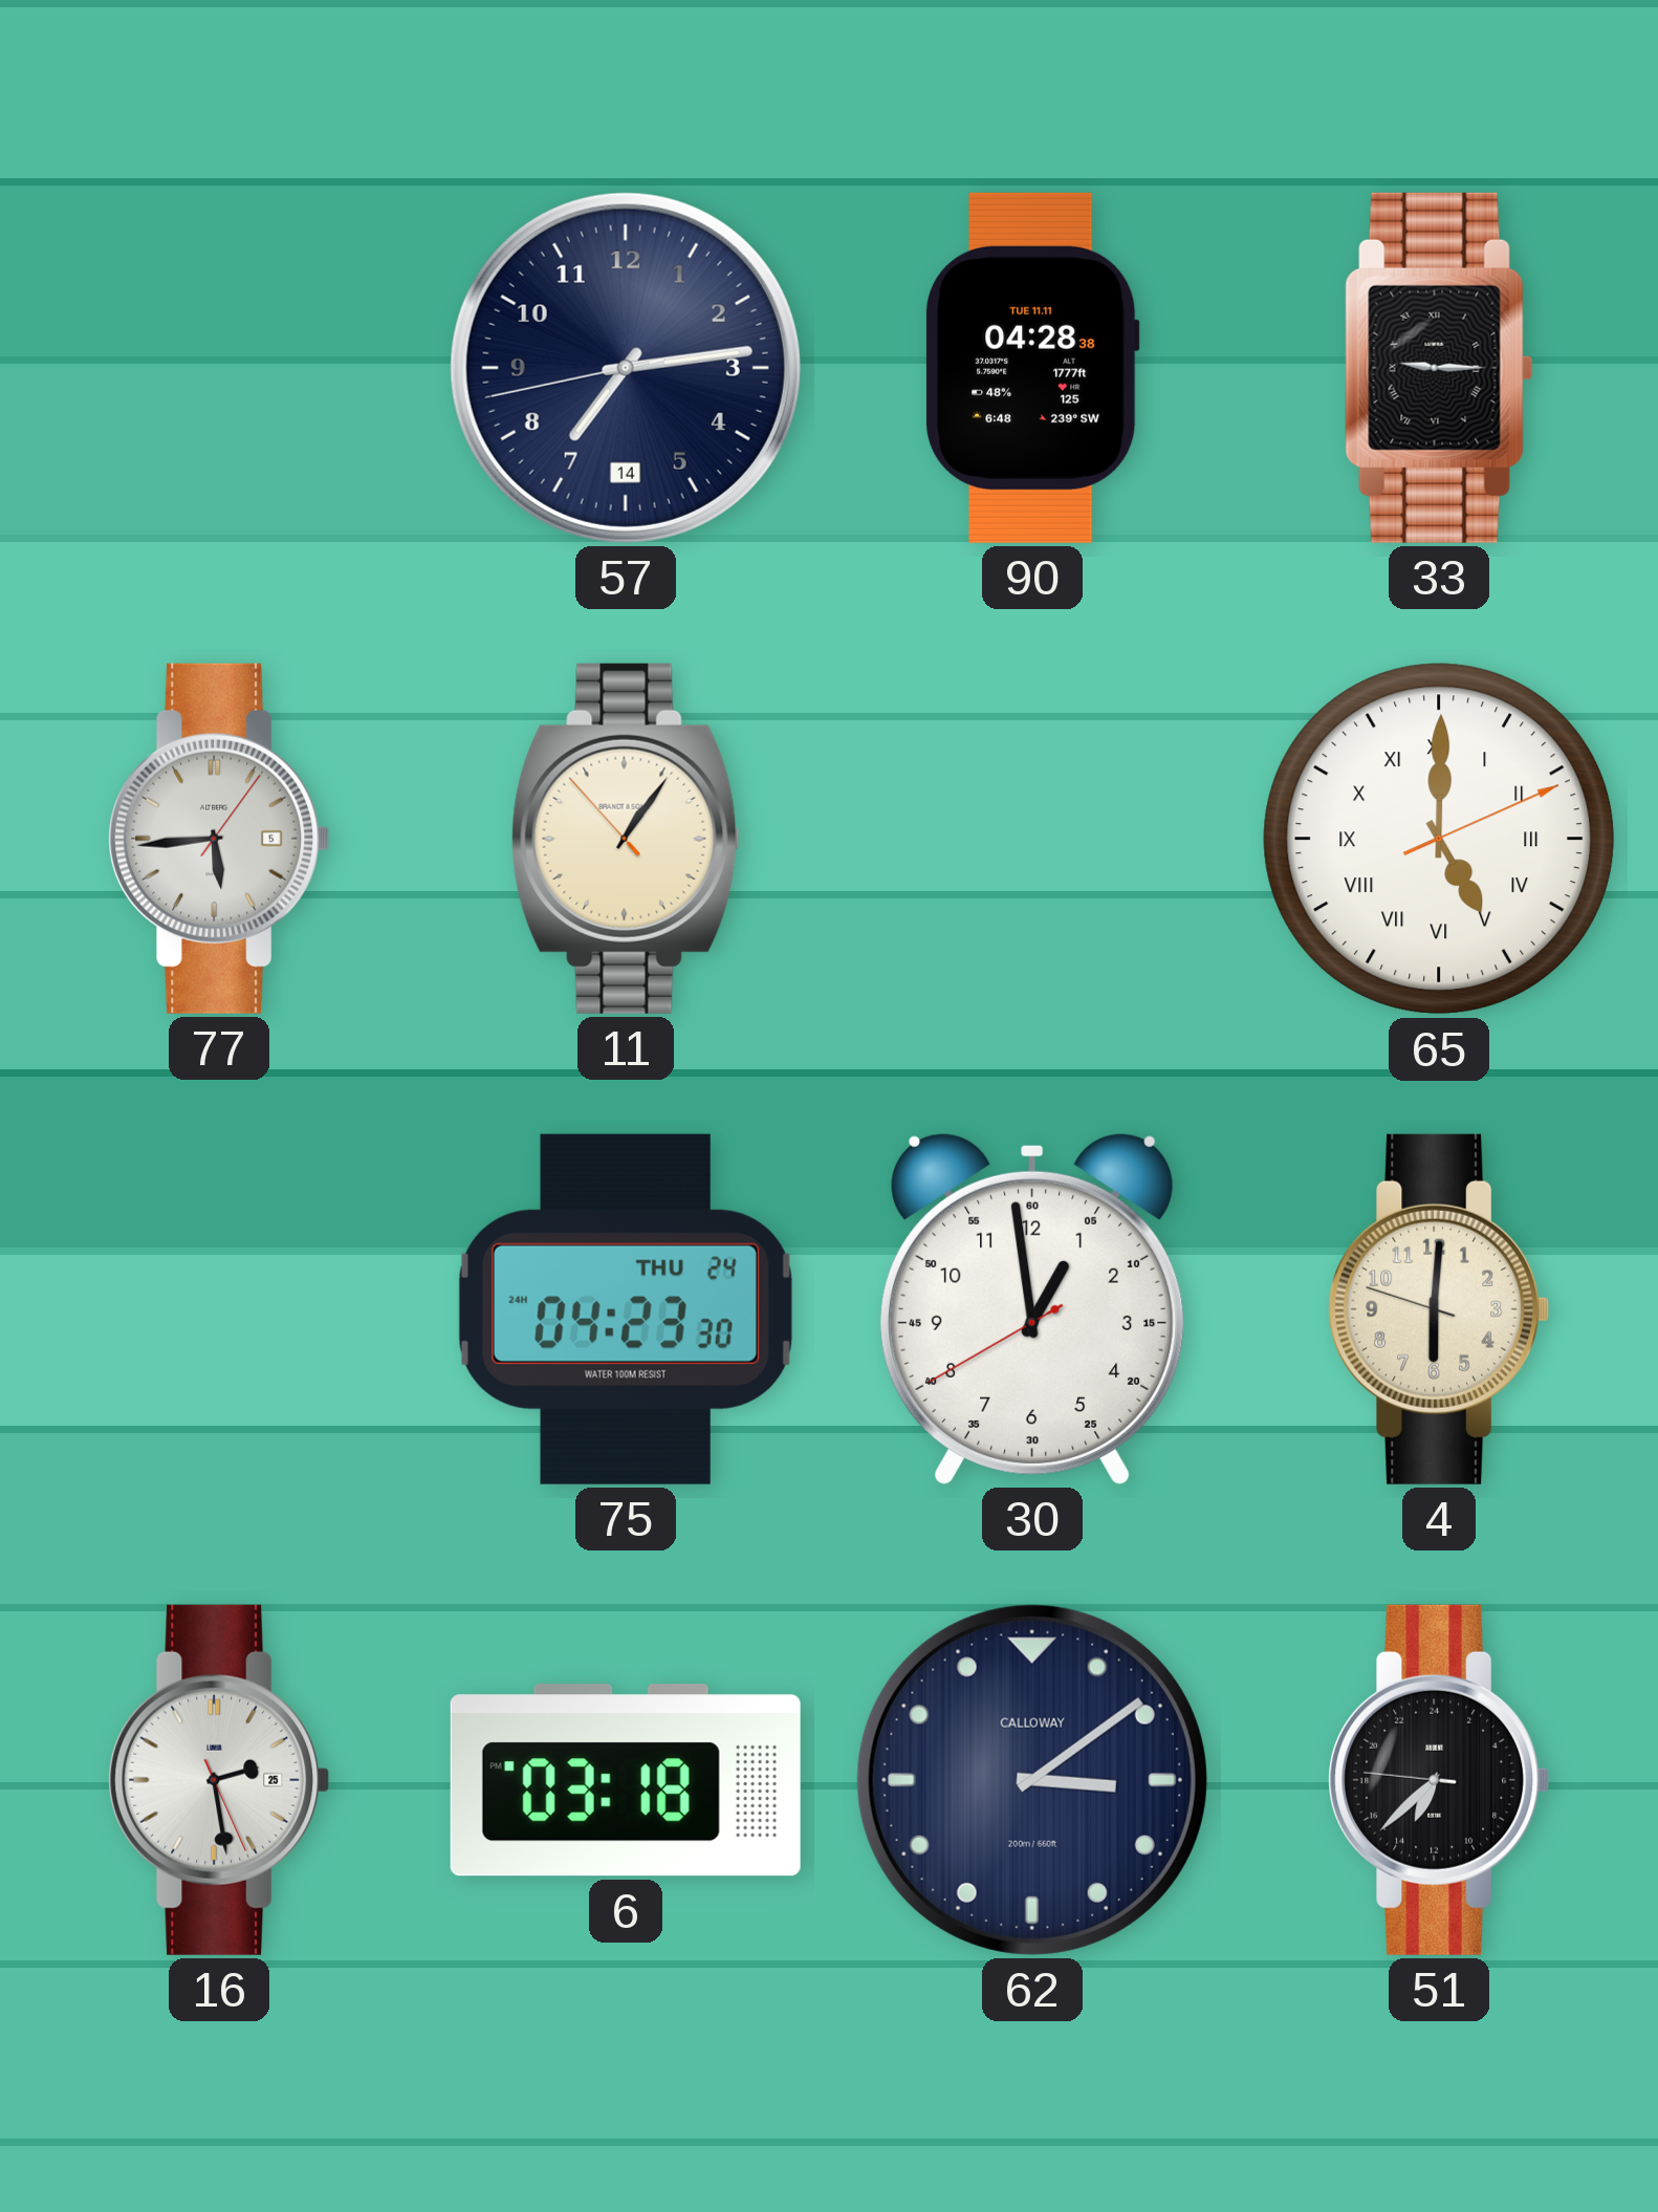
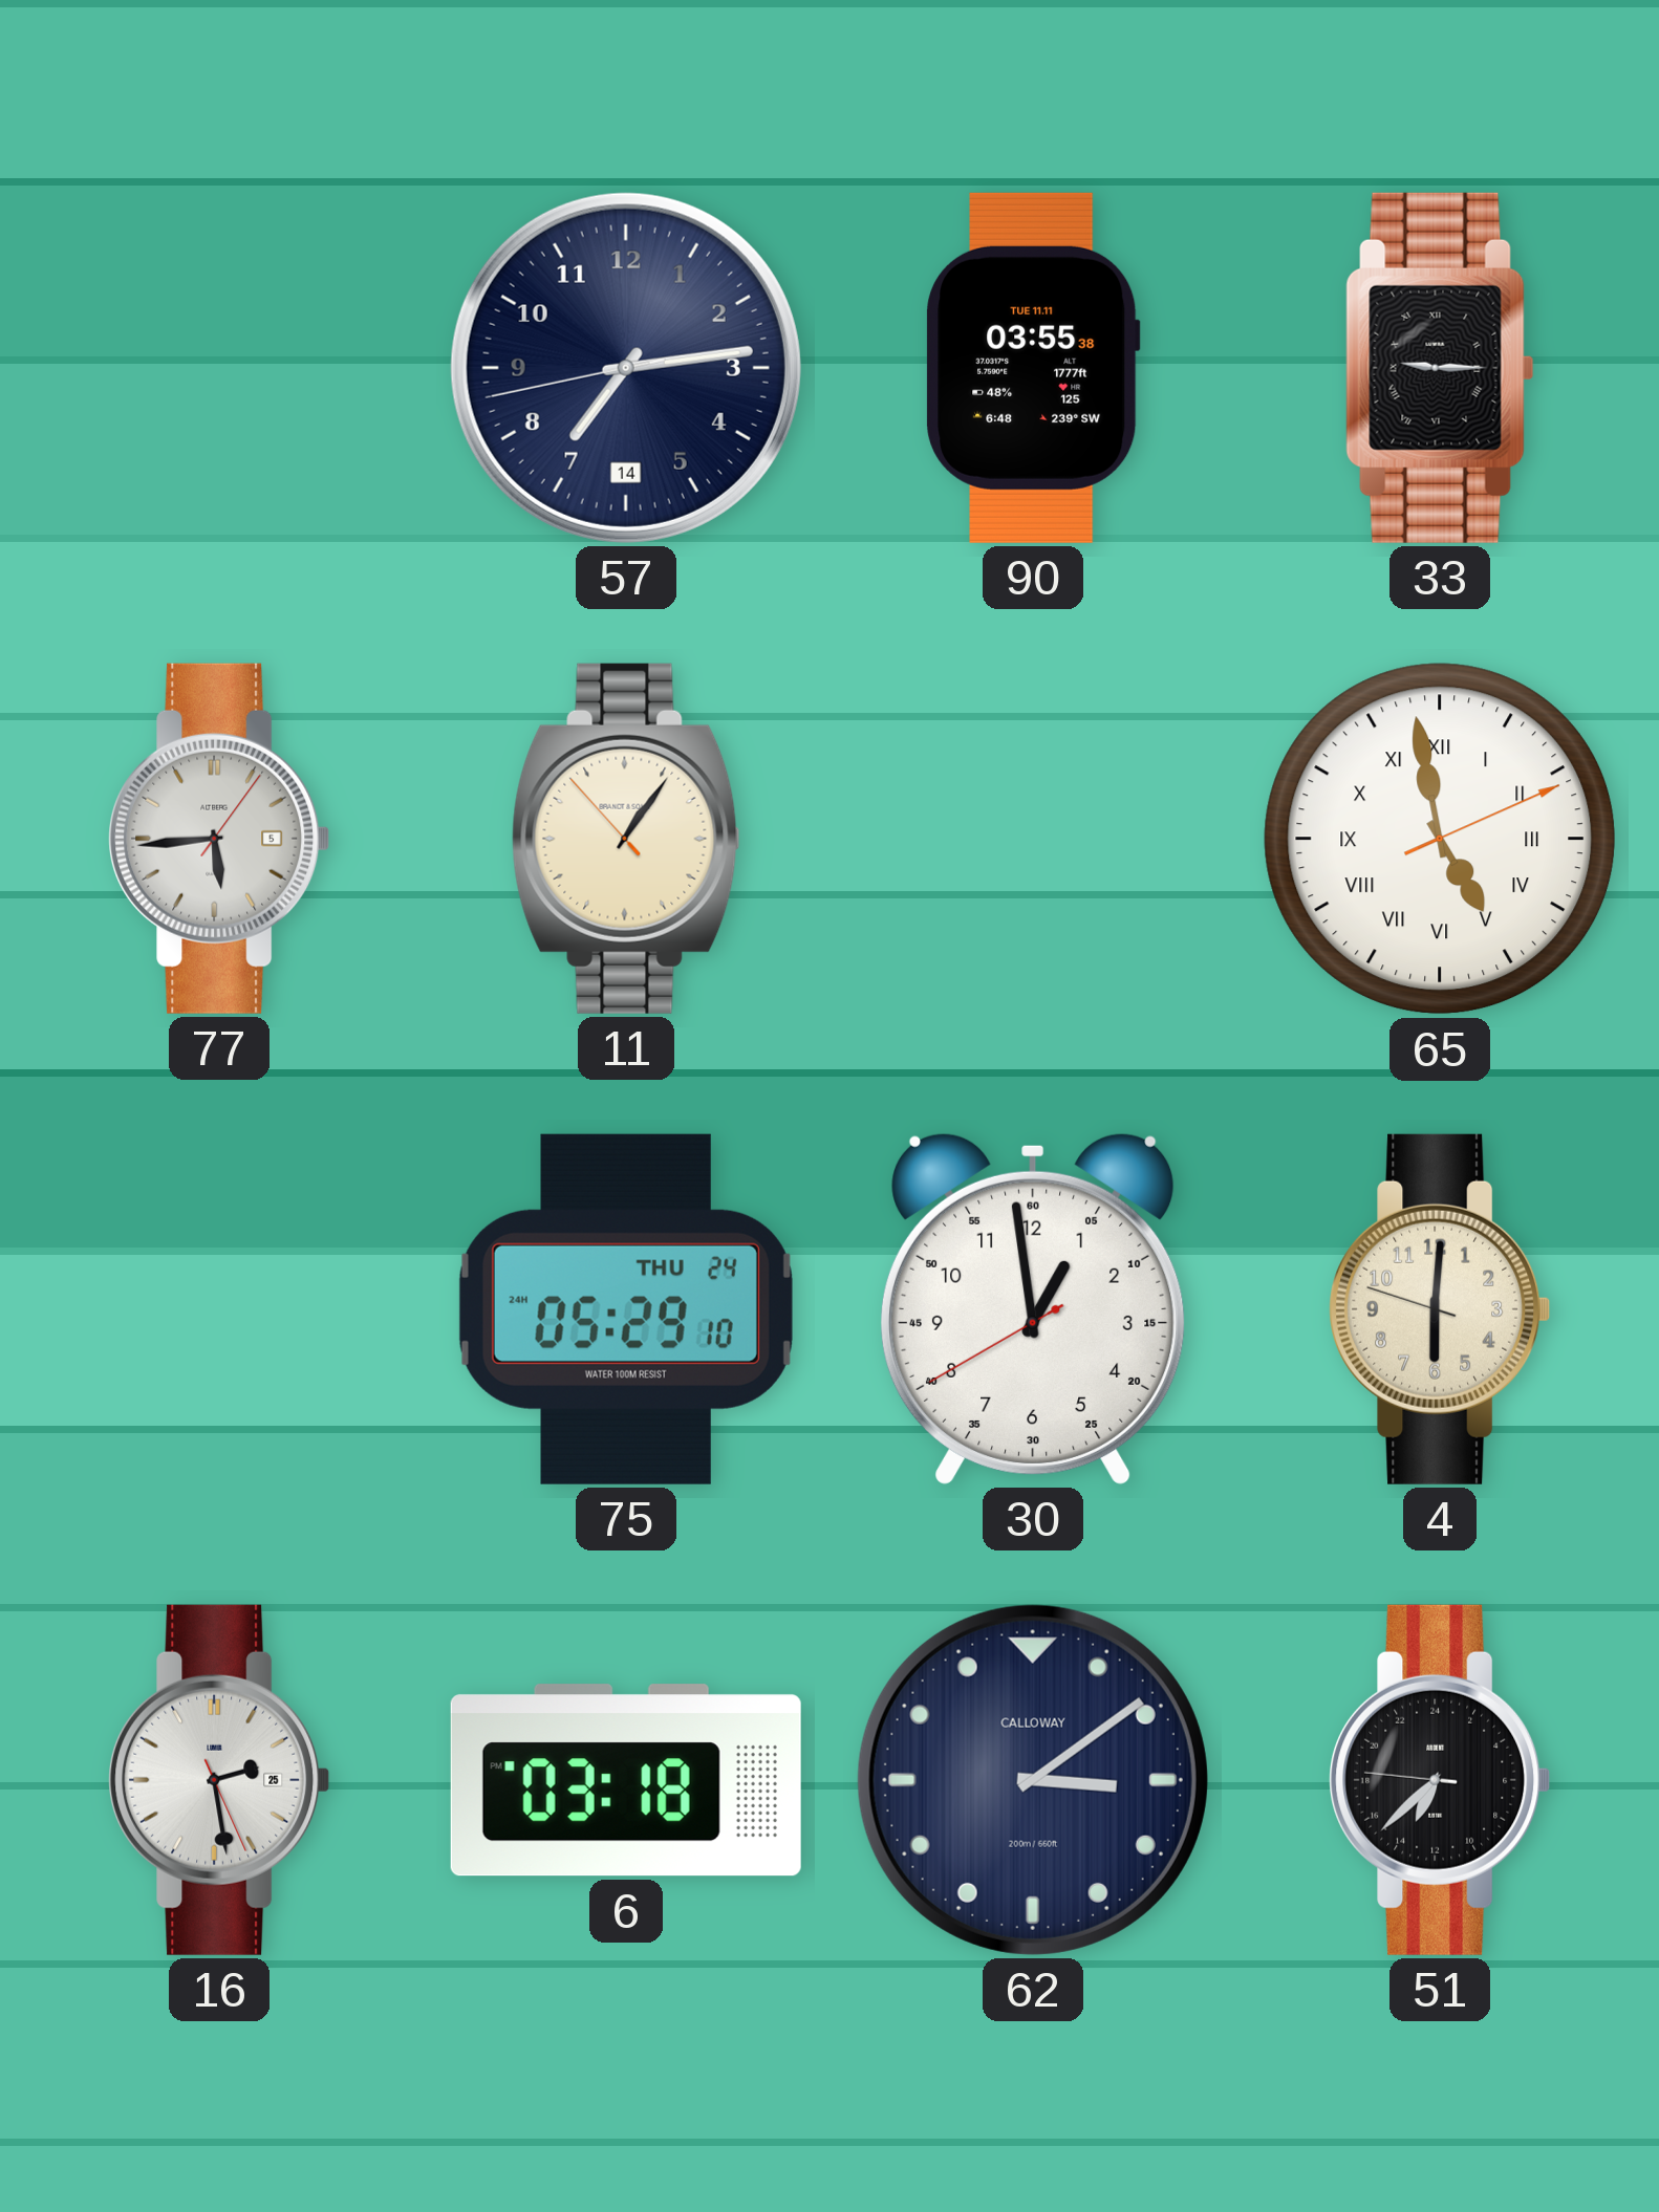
90: 04:28 -> 03:55 (1033, 368)
65: 5:00 -> 4:58 (1440, 839)
75: 04:23 -> 05:29 (626, 1309)
